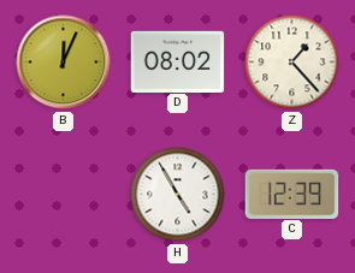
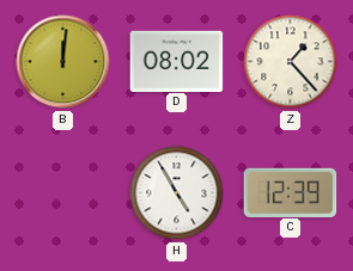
B: 12:04 -> 12:01 (63, 62)
